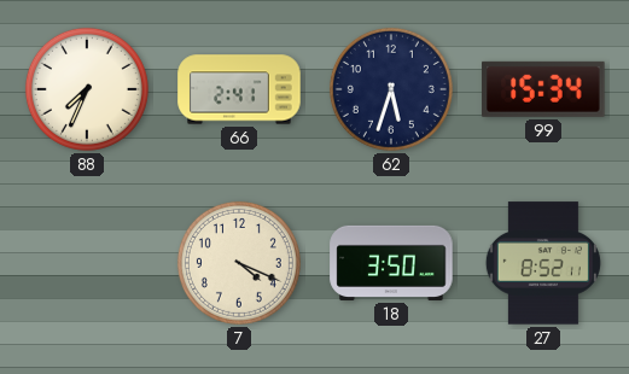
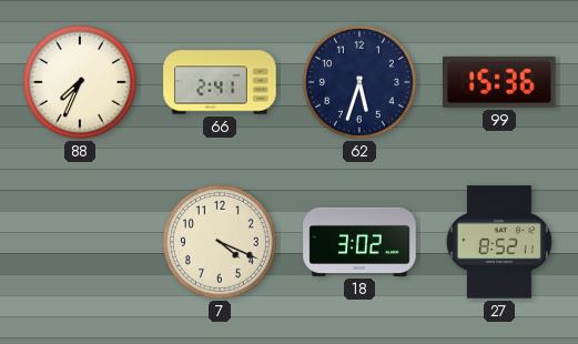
99: 15:34 -> 15:36 (499, 82)
18: 3:50 -> 3:02 (359, 242)
